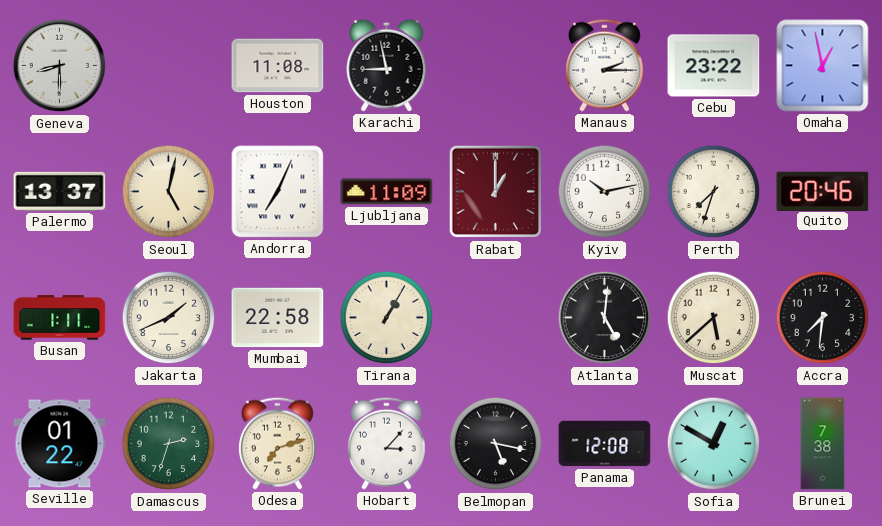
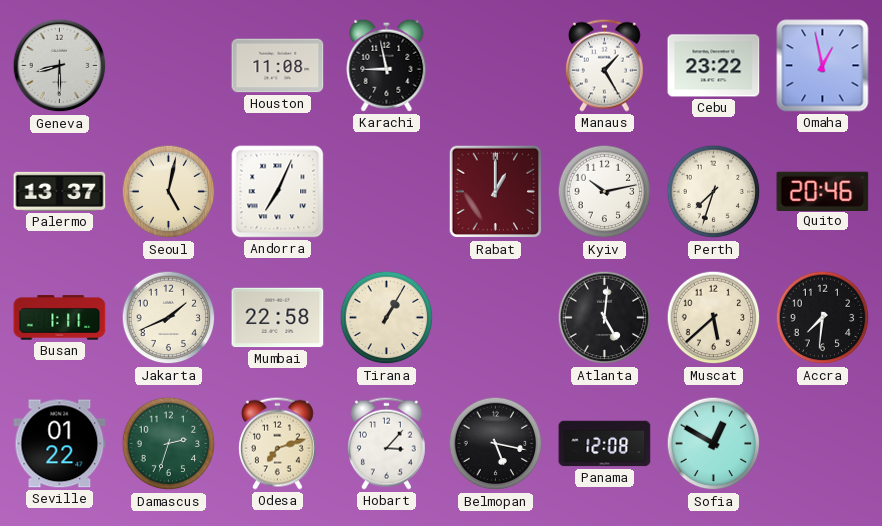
Manaus: 2:15 -> 1:25 (605, 65)
Ljubljana: 11:09 -> none (387, 192)
Brunei: 7:38 -> none (823, 444)
